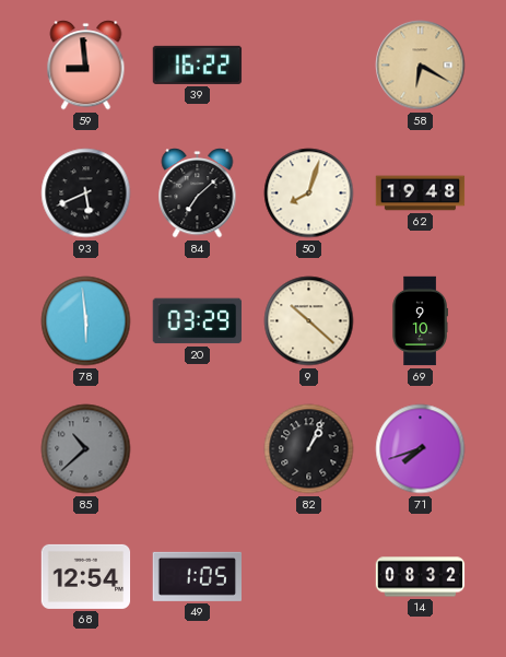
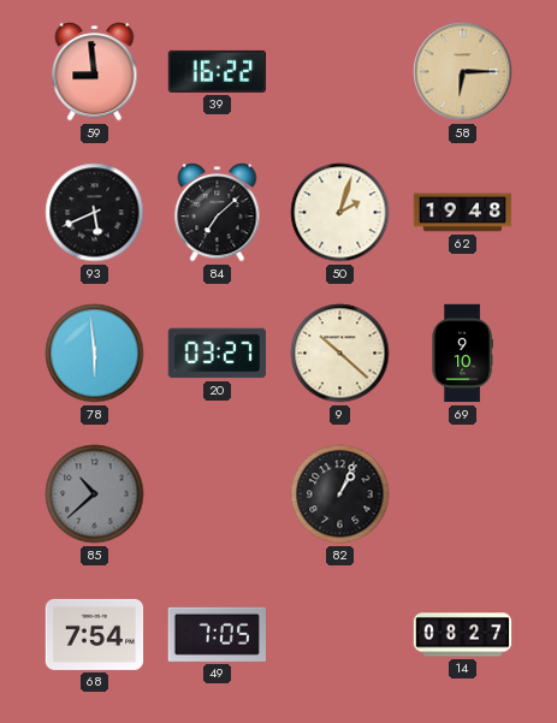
58: 6:20 -> 6:15 (463, 72)
50: 8:03 -> 2:03 (340, 213)
20: 03:29 -> 03:27 (217, 354)
71: 7:42 -> none (421, 449)
68: 12:54 -> 7:54 (95, 634)
49: 1:05 -> 7:05 (217, 634)
14: 08:32 -> 08:27 (463, 635)
